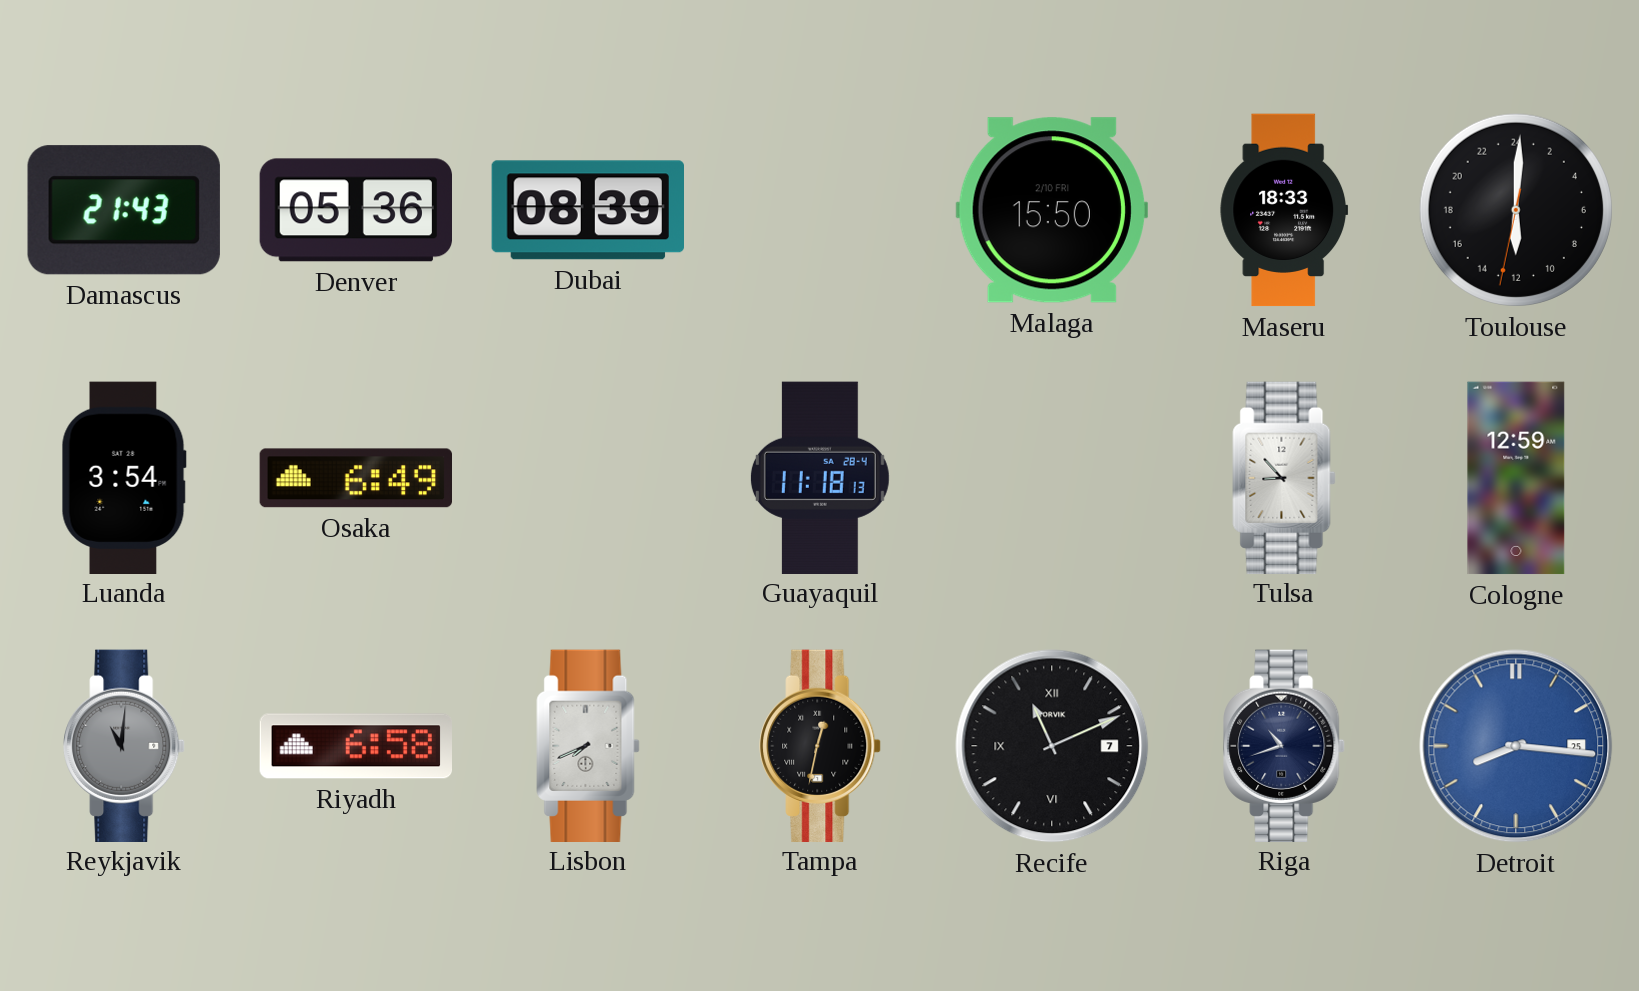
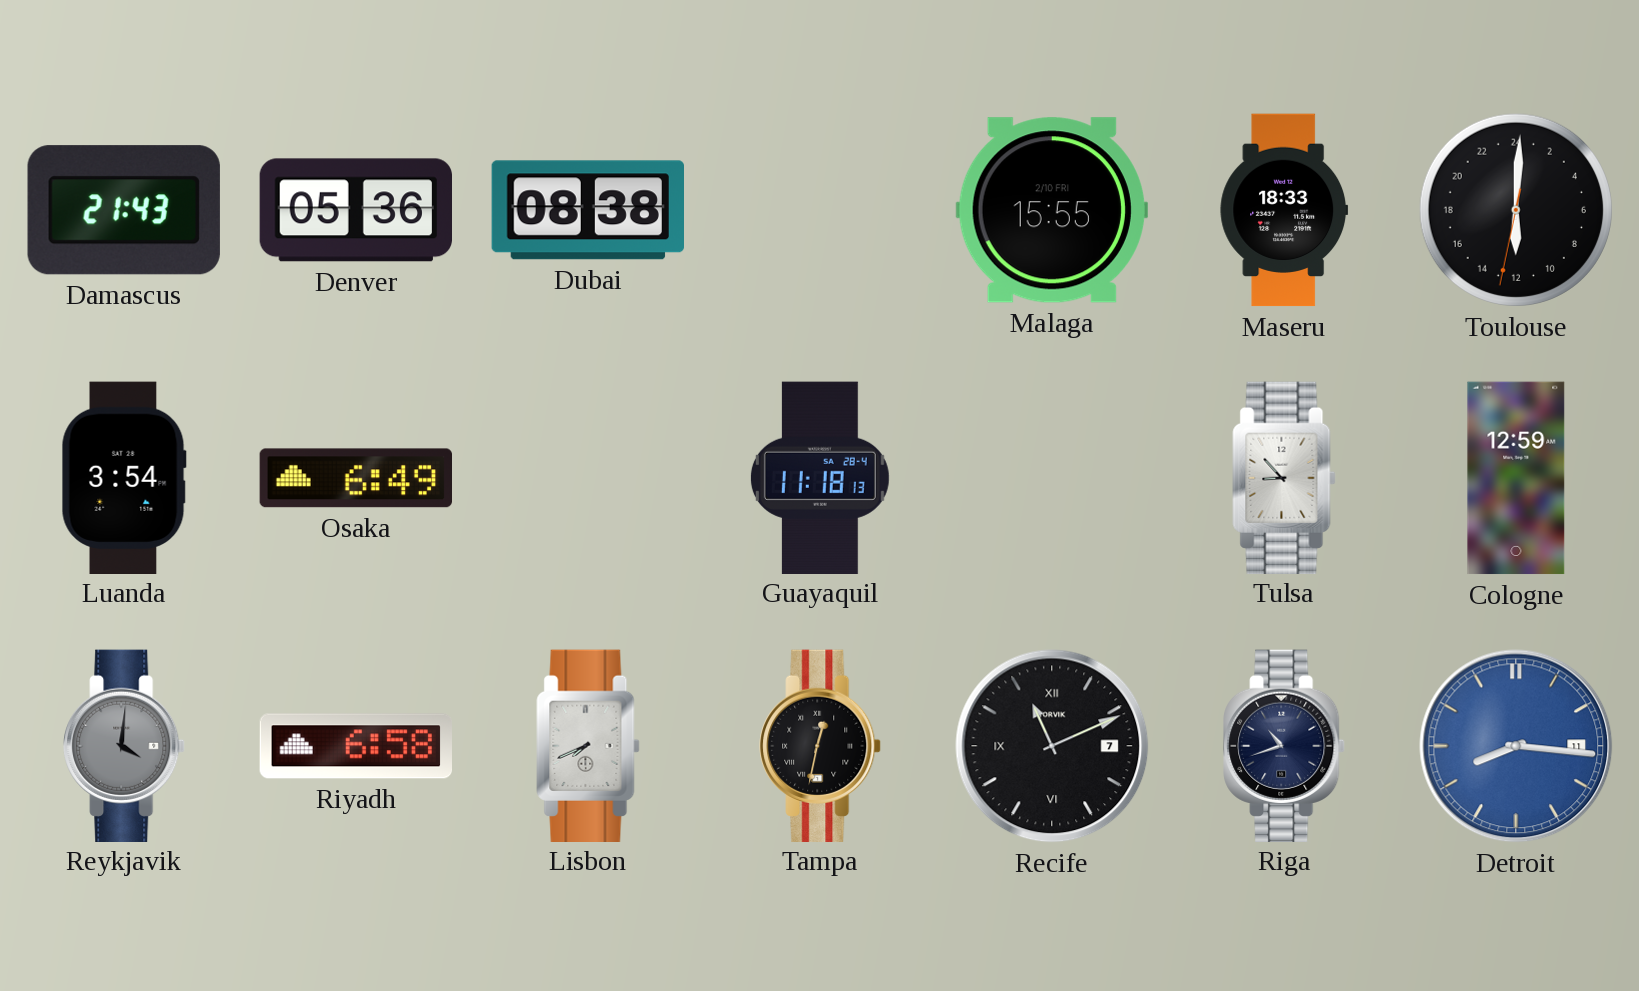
Dubai: 08:39 -> 08:38 (587, 210)
Malaga: 15:50 -> 15:55 (1052, 210)
Reykjavik: 11:01 -> 4:01 (124, 745)
Detroit date: 25 -> 11 (1516, 746)
